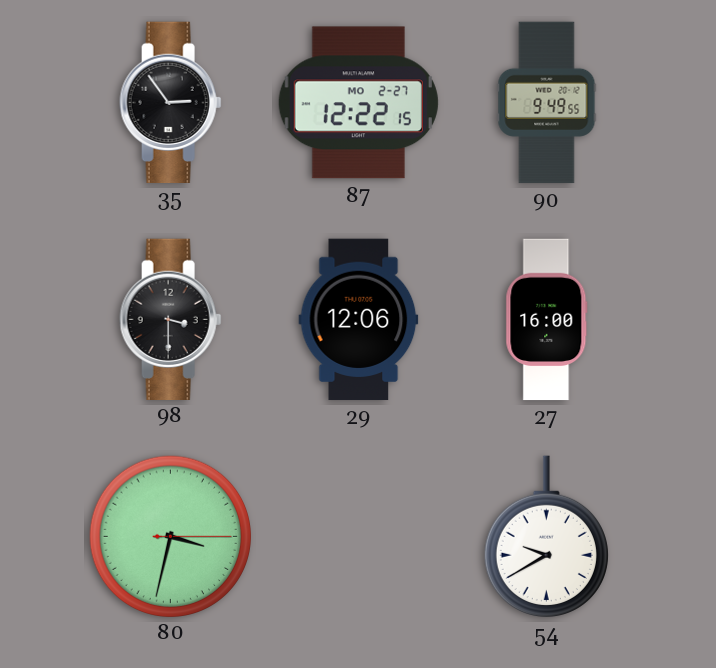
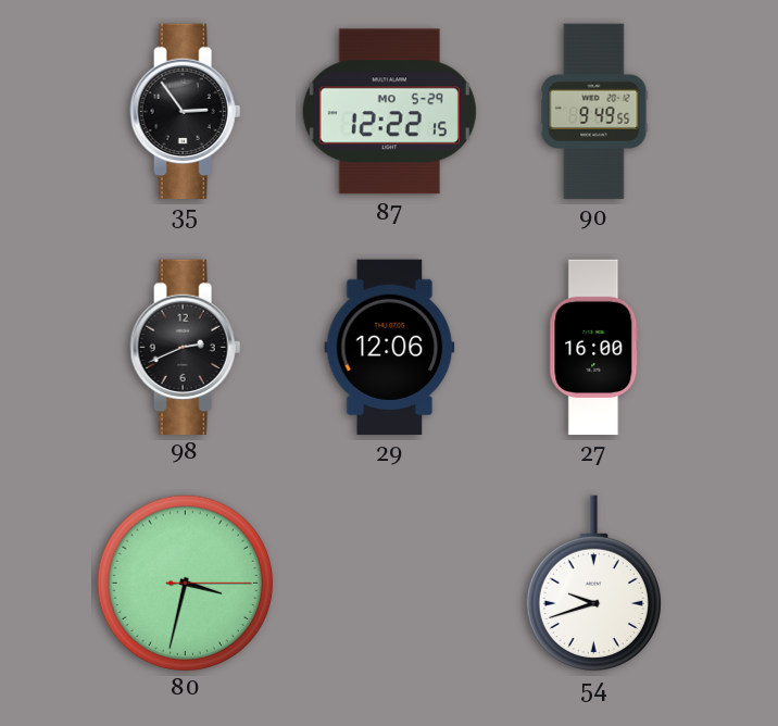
87 date: MO 2-27 -> MO 5-29 (389, 112)
98: 3:30 -> 2:41 (186, 347)
54: 9:40 -> 9:42 (593, 584)
